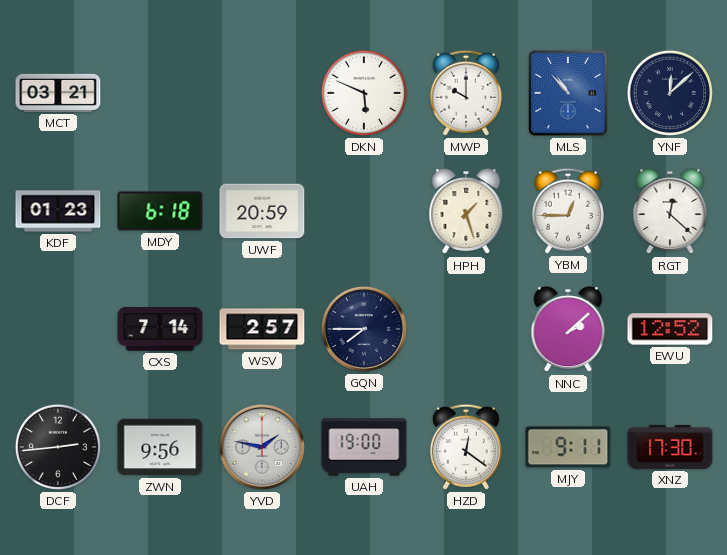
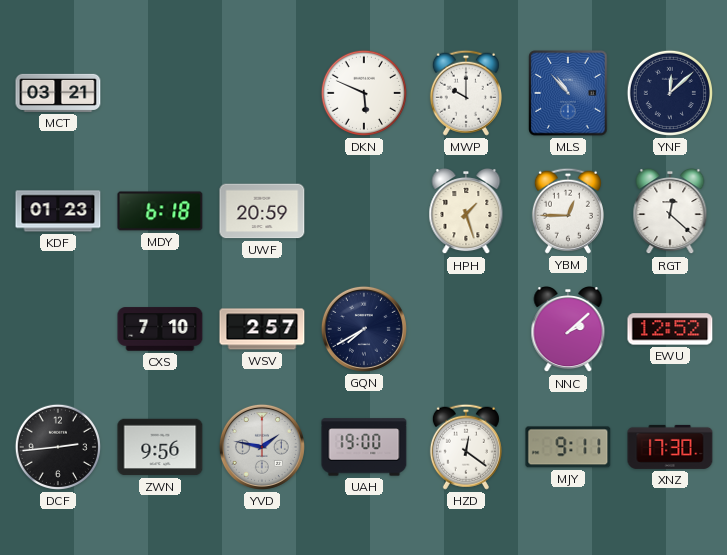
CXS: 7:14 -> 7:10 (160, 329)
GQN: 7:45 -> 7:40 (364, 329)
